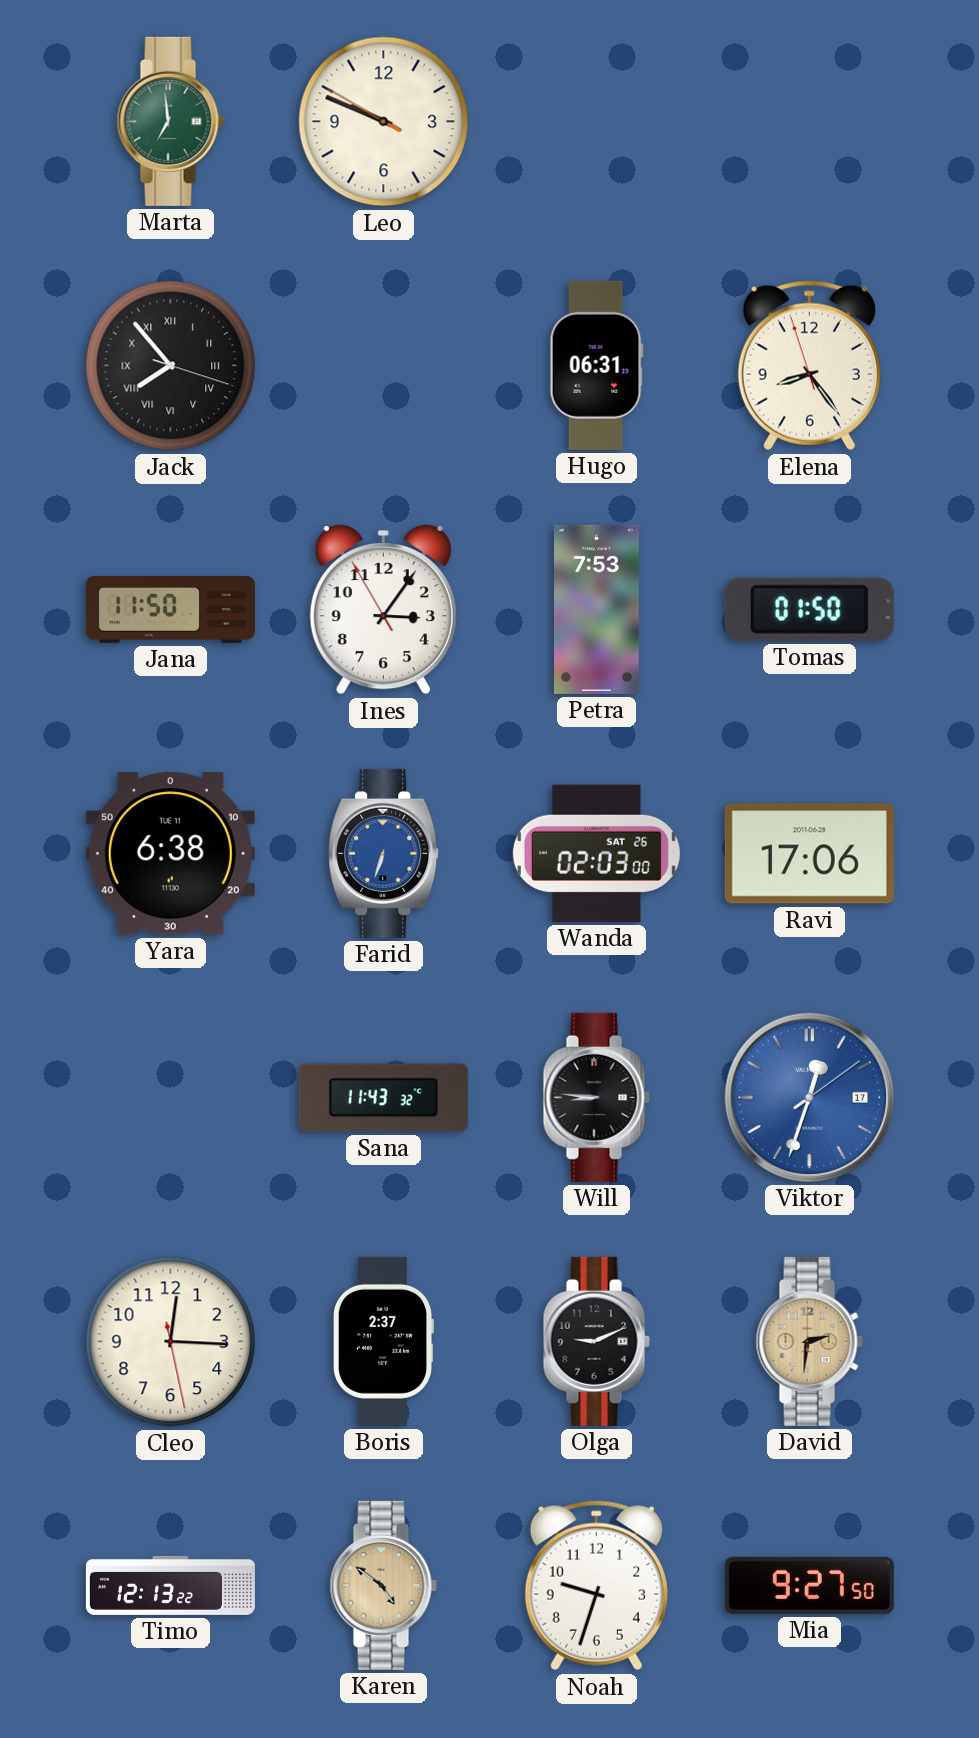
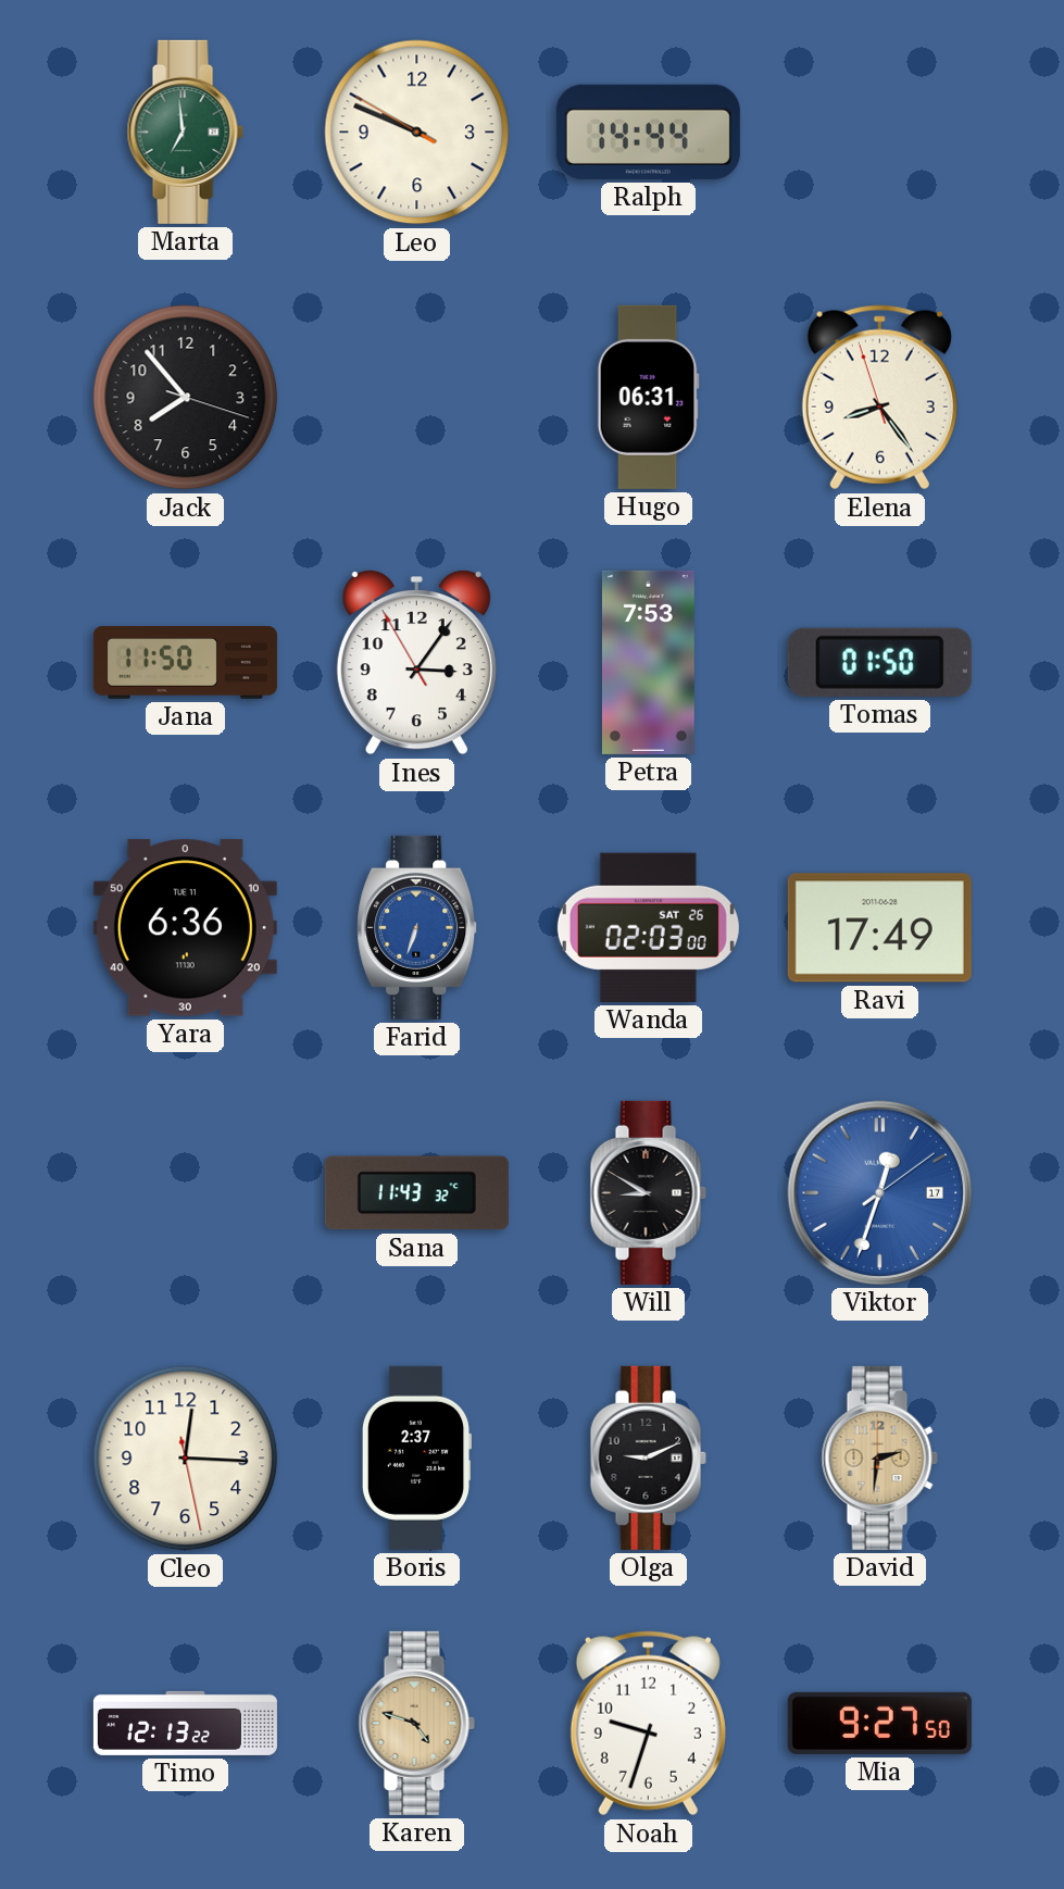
Ralph: none -> 14:44 (648, 132)
Jack numerals: Roman -> Arabic (186, 398)
Yara: 6:38 -> 6:36 (185, 928)
Ravi: 17:06 -> 17:49 (879, 928)
Will: 8:46 -> 8:50 (648, 1192)
Karen: 4:51 -> 4:48 (416, 1723)
